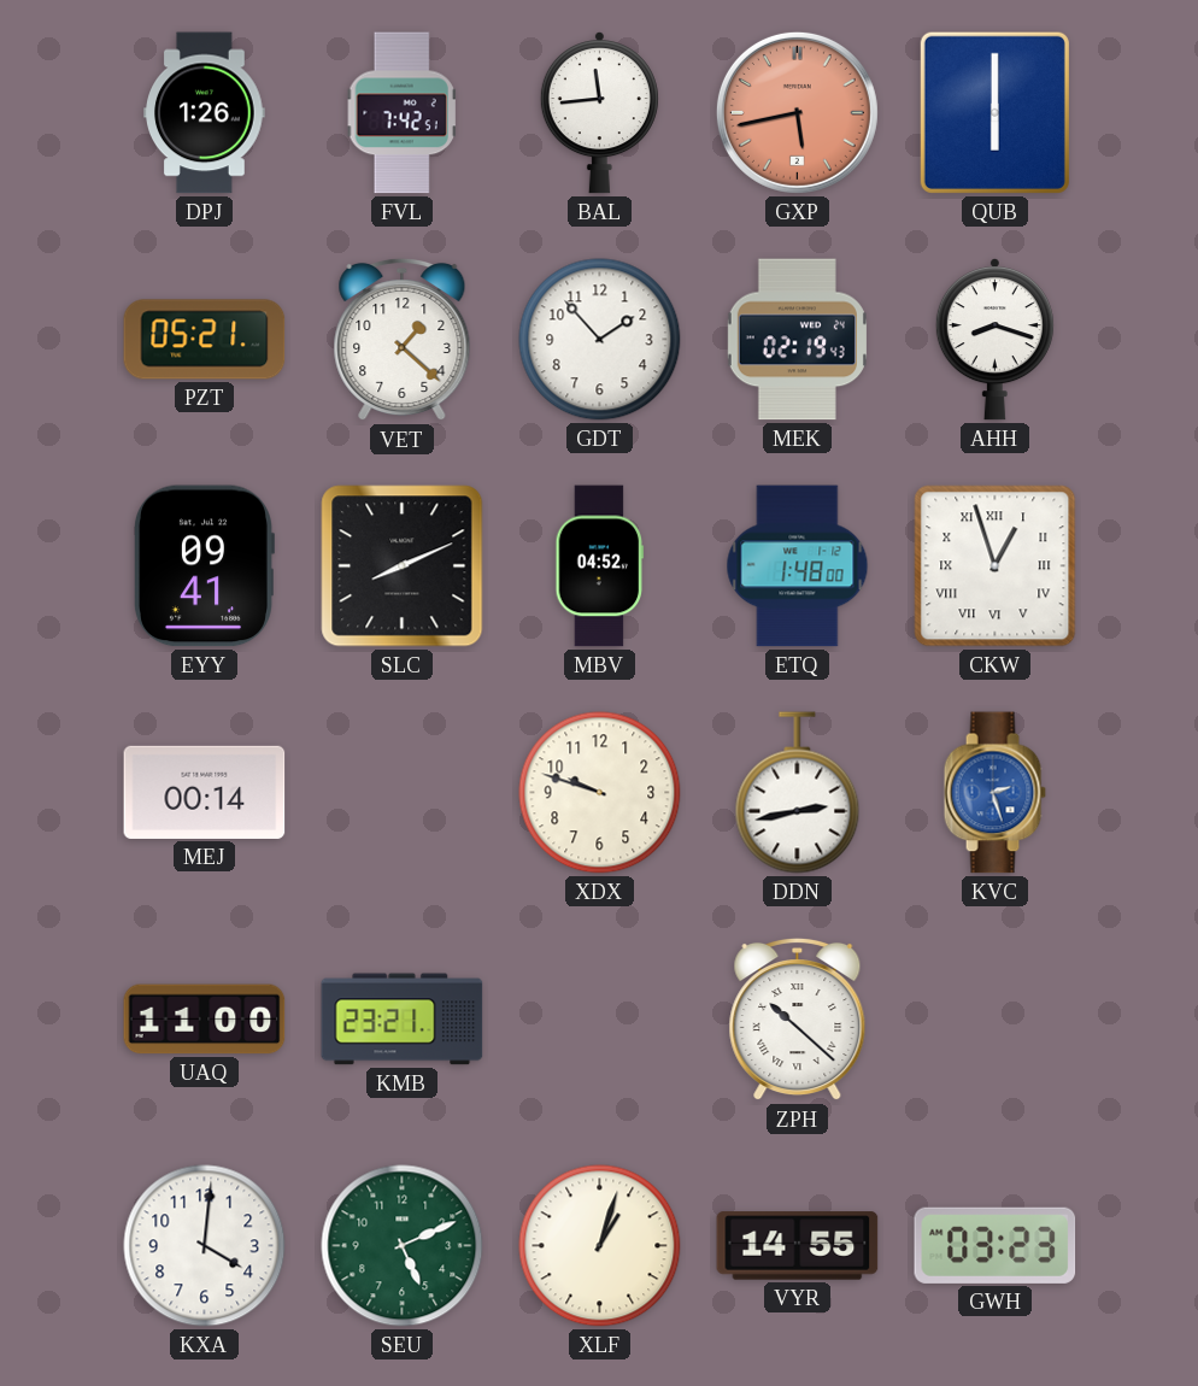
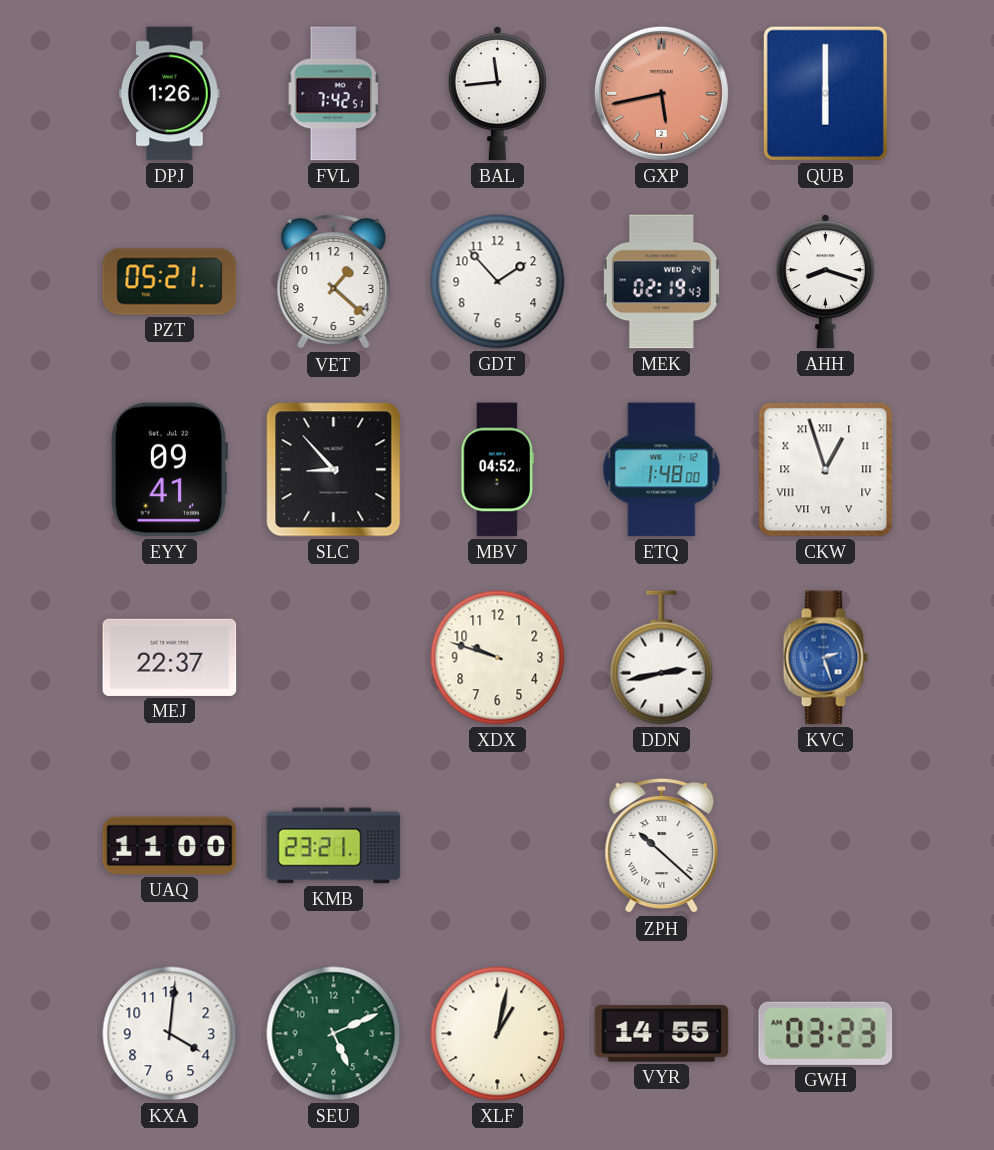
SLC: 8:11 -> 8:53 (334, 470)
MEJ: 00:14 -> 22:37 (170, 657)
XLF: 1:03 -> 1:02 (498, 1034)
